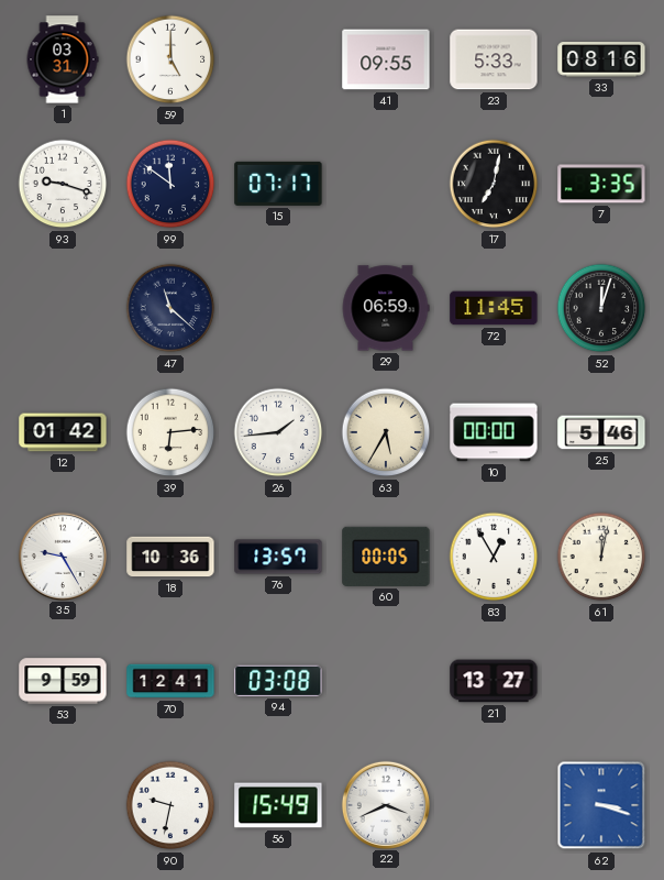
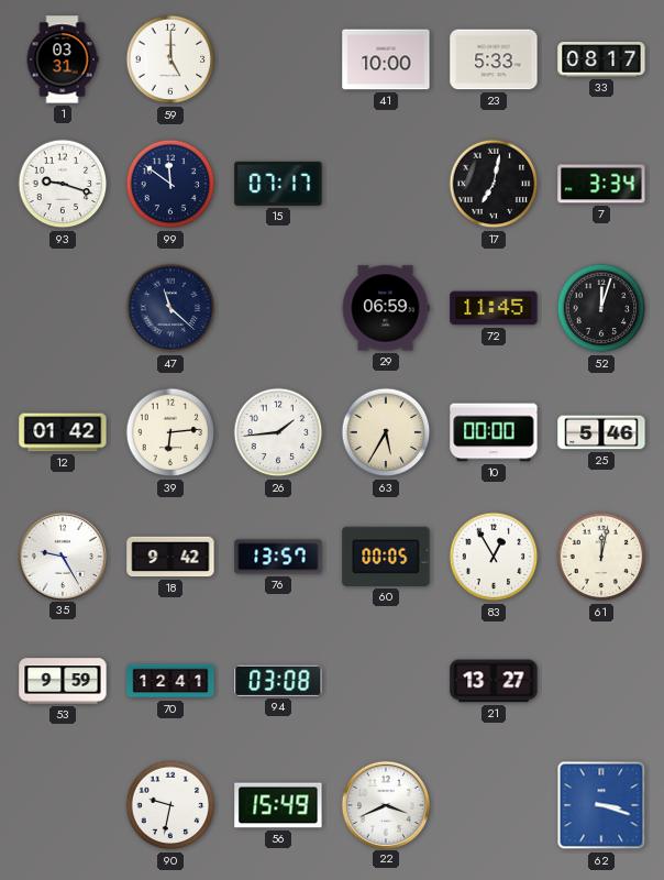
41: 09:55 -> 10:00 (386, 59)
33: 08:16 -> 08:17 (601, 59)
7: 3:35 -> 3:34 (601, 184)
18: 10:36 -> 9:42 (170, 557)
